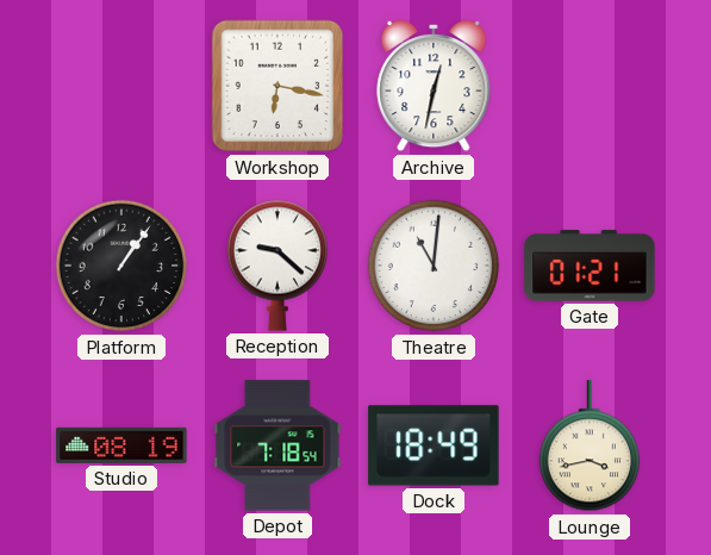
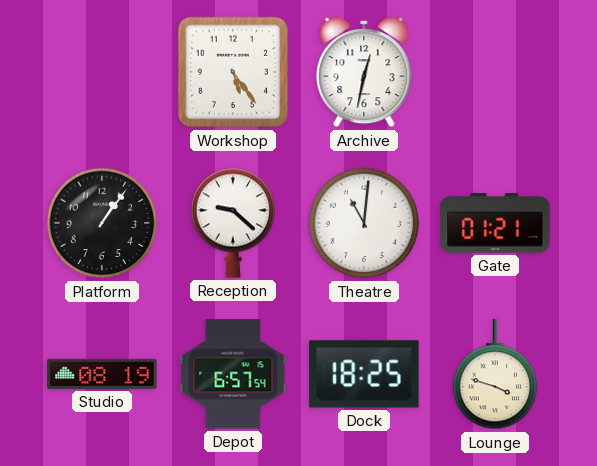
Workshop: 6:17 -> 5:24 (233, 72)
Depot: 7:18 -> 6:57 (233, 374)
Dock: 18:49 -> 18:25 (364, 374)
Lounge: 3:43 -> 3:48 (494, 375)
